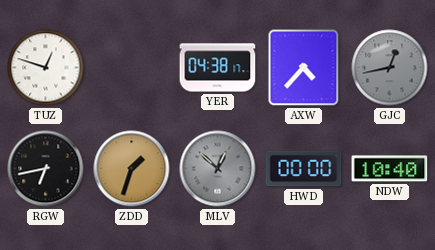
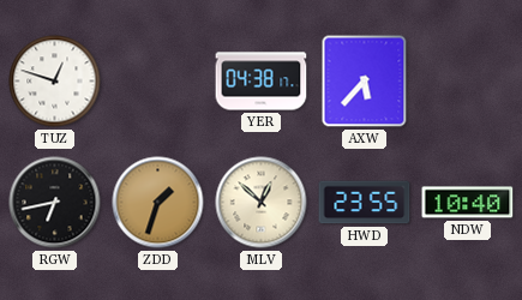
AXW: 4:37 -> 5:37 (365, 82)
GJC: 12:43 -> none (390, 68)
MLV dial: grey -> cream (262, 203)
HWD: 00:00 -> 23:55 (365, 203)
